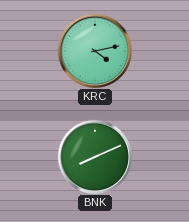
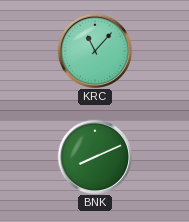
KRC: 4:13 -> 11:07 (94, 50)
